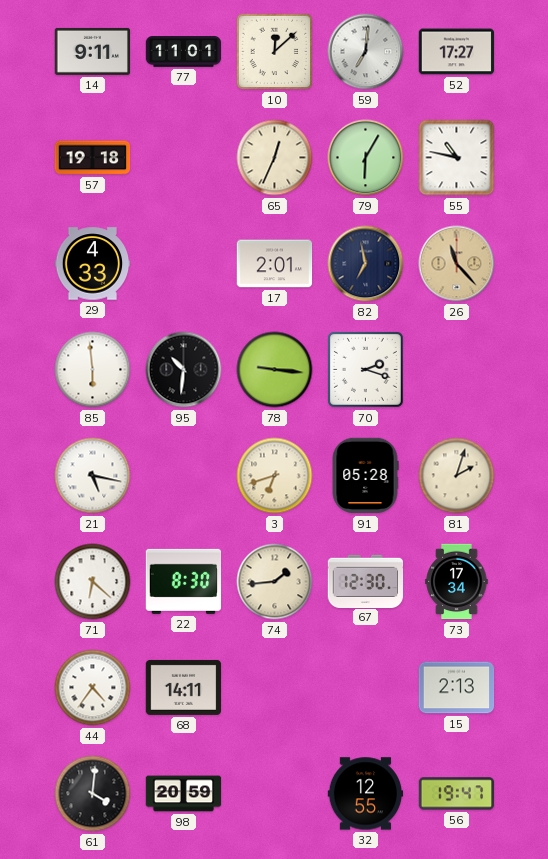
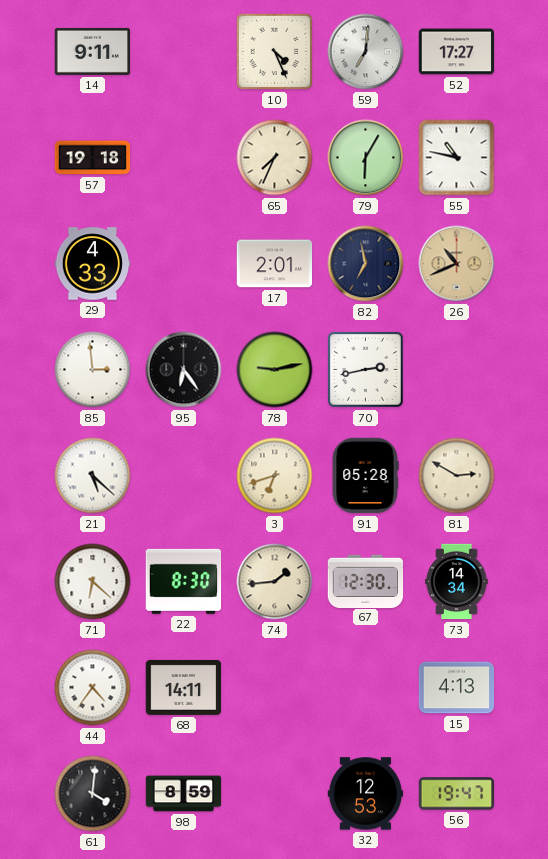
77: 11:01 -> none (184, 52)
10: 12:08 -> 4:26 (275, 52)
65: 12:34 -> 7:34 (275, 158)
26: 11:23 -> 10:41 (457, 264)
85: 5:59 -> 2:59 (93, 370)
95: 10:31 -> 6:24 (184, 370)
78: 9:16 -> 9:13 (275, 370)
70: 2:18 -> 2:43 (365, 369)
21: 5:17 -> 5:22 (93, 476)
81: 2:03 -> 2:50 (457, 476)
73: 17:34 -> 14:34 (457, 582)
15: 2:13 -> 4:13 (457, 688)
98: 20:59 -> 8:59 (184, 794)
32: 12:55 -> 12:53 (366, 794)
